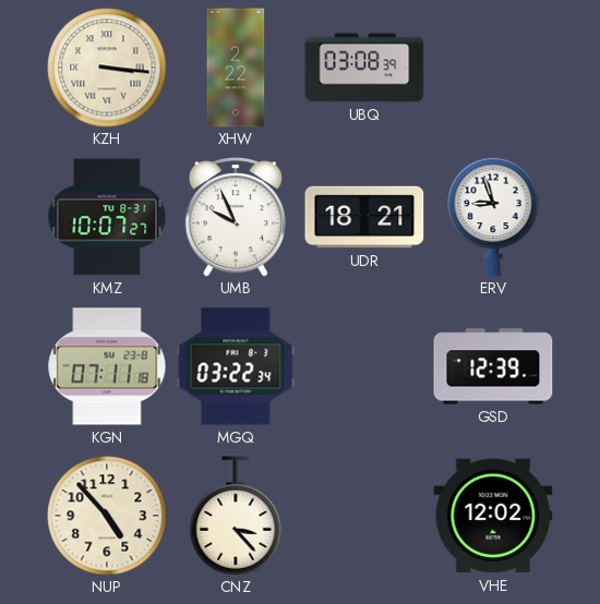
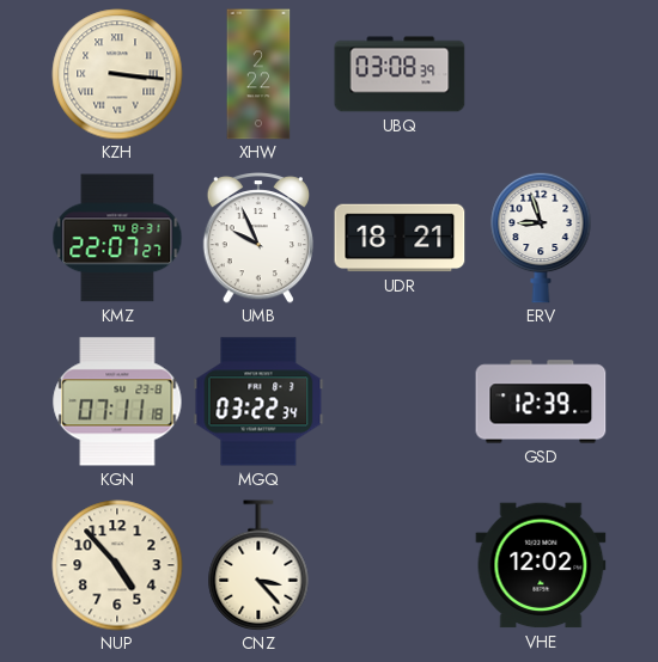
KMZ: 10:07 -> 22:07 (117, 238)
